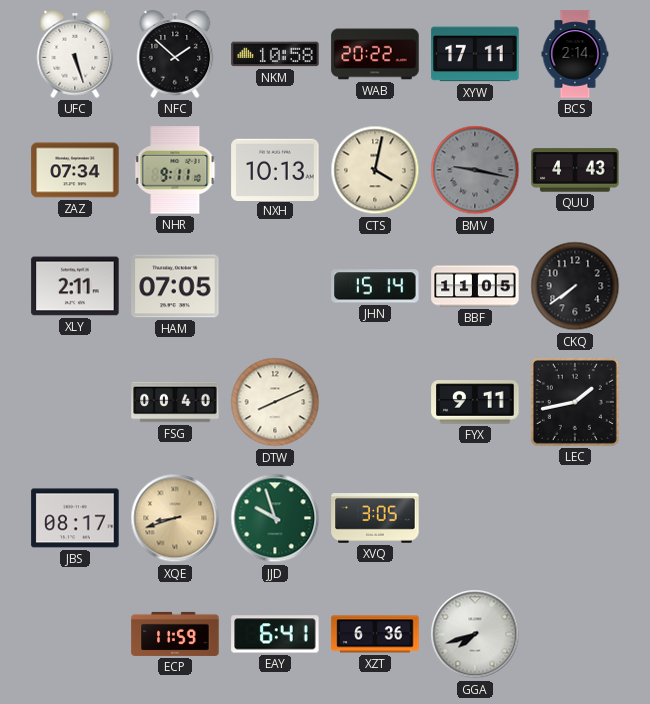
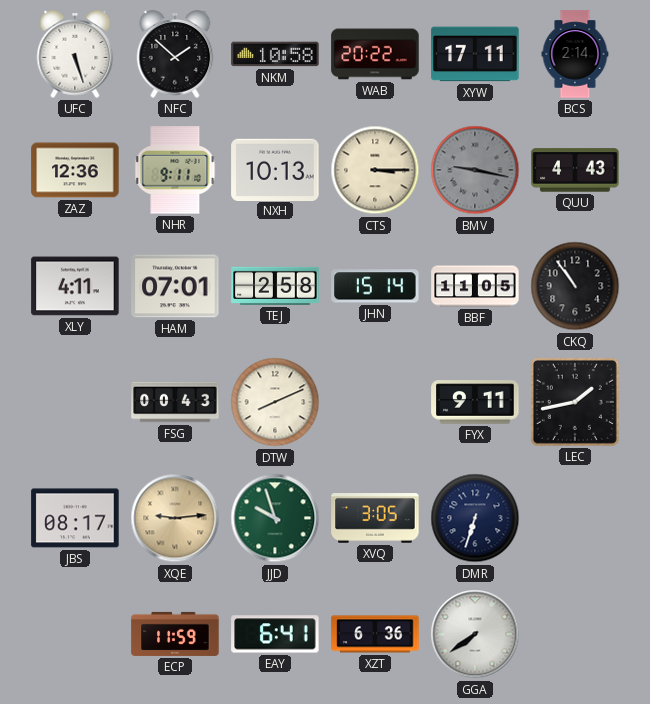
ZAZ: 07:34 -> 12:36 (75, 170)
CTS: 4:02 -> 3:15 (375, 170)
XLY: 2:11 -> 4:11 (75, 286)
HAM: 07:05 -> 07:01 (175, 286)
TEJ: none -> 2:58 (275, 286)
CKQ: 7:39 -> 10:54 (575, 286)
FSG: 00:40 -> 00:43 (175, 402)
XQE: 8:42 -> 9:14 (175, 518)
DMR: none -> 6:33 (475, 518)
GGA: 7:42 -> 7:39 (475, 634)
